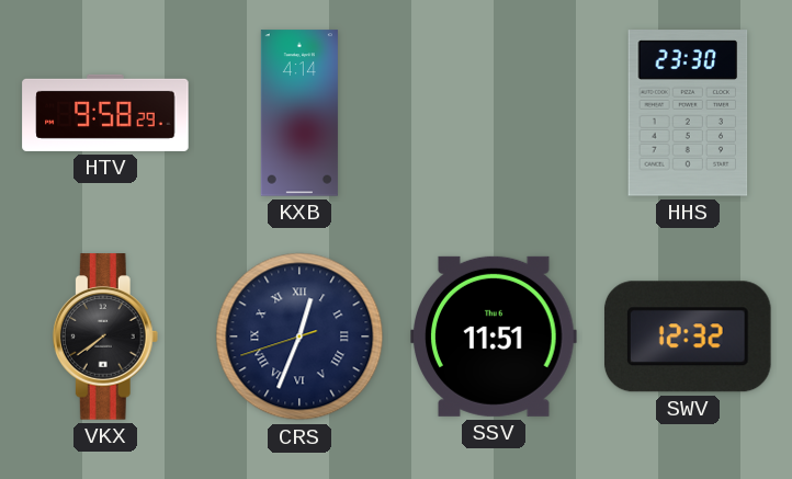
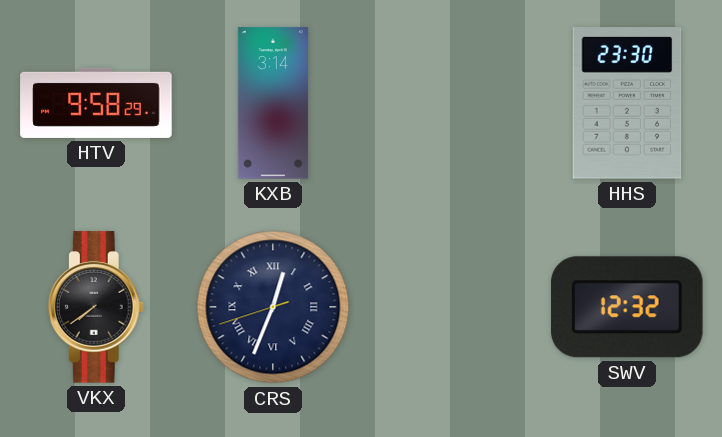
KXB: 4:14 -> 3:14 (273, 103)
SSV: 11:51 -> none (494, 337)
